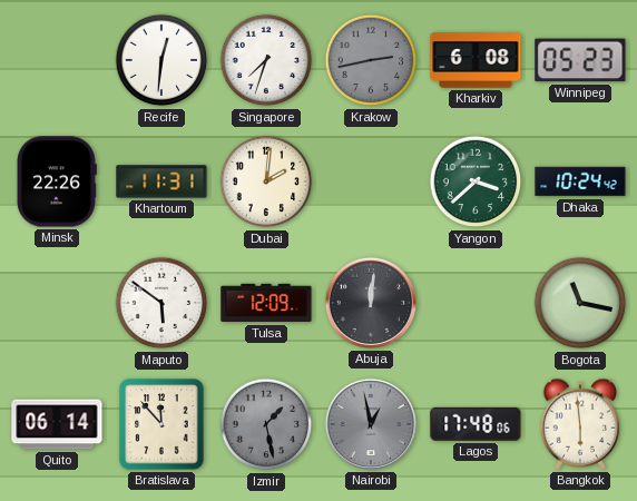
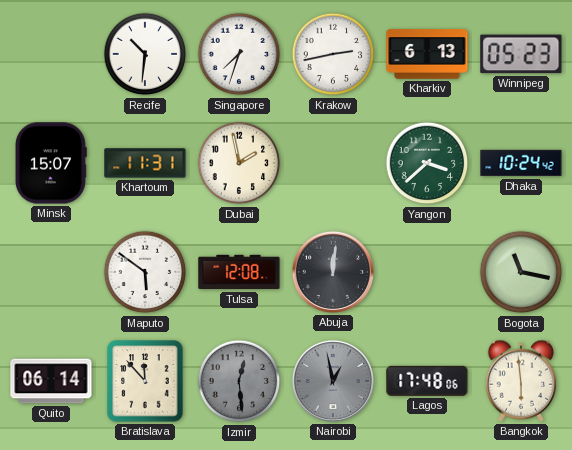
Recife: 12:31 -> 10:31 (145, 54)
Krakow dial: grey -> white (333, 54)
Kharkiv: 6:08 -> 6:13 (427, 54)
Minsk: 22:26 -> 15:07 (51, 163)
Dubai: 2:01 -> 1:58 (239, 163)
Tulsa: 12:09 -> 12:08 (239, 272)
Izmir: 1:28 -> 12:29 (239, 381)
